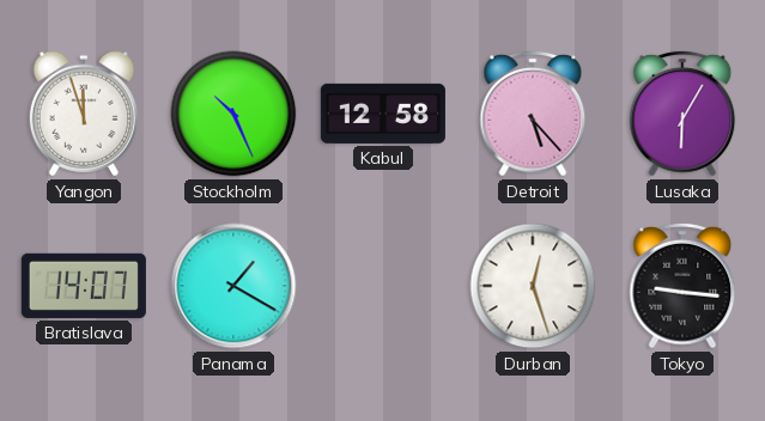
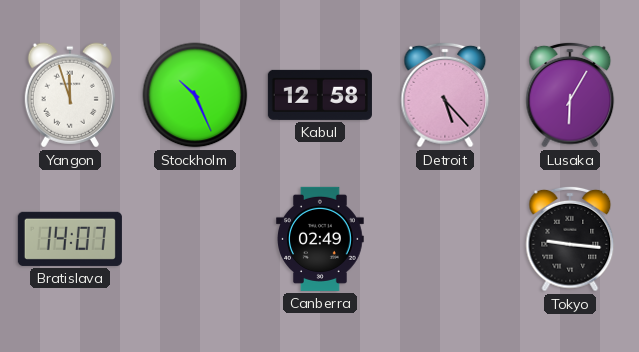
Panama: 1:20 -> none (233, 286)
Canberra: none -> 02:49 (320, 239)
Durban: 12:27 -> none (533, 286)
